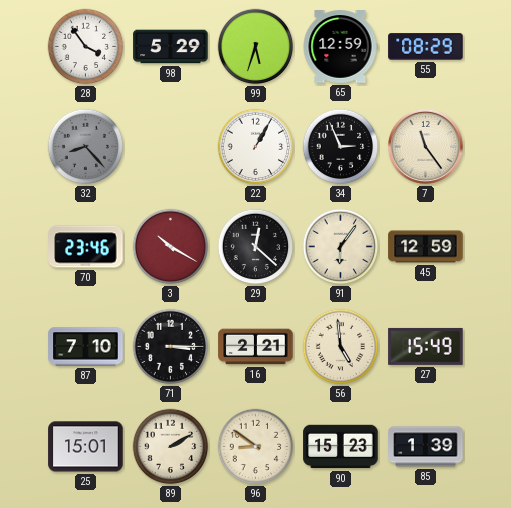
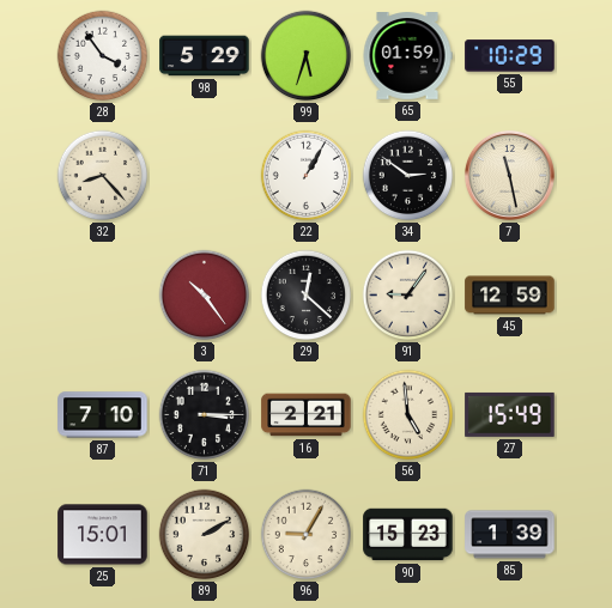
65: 12:59 -> 01:59 (407, 56)
55: 08:29 -> 10:29 (510, 56)
32 dial: grey -> cream (103, 176)
34: 2:56 -> 2:51 (408, 176)
7: 11:24 -> 11:28 (509, 175)
70: 23:46 -> none (86, 247)
3: 10:20 -> 10:24 (205, 296)
91: 6:06 -> 9:06 (408, 296)
96: 8:51 -> 9:05 (307, 535)
